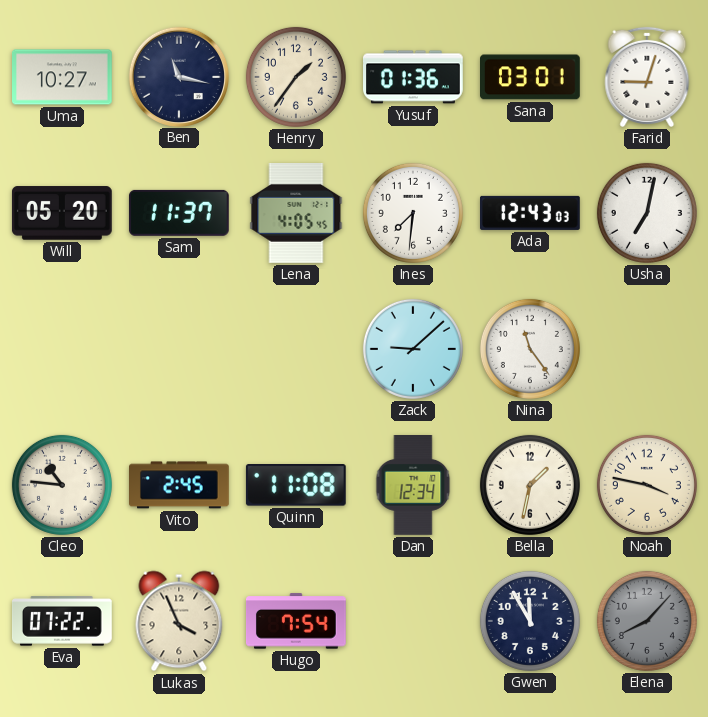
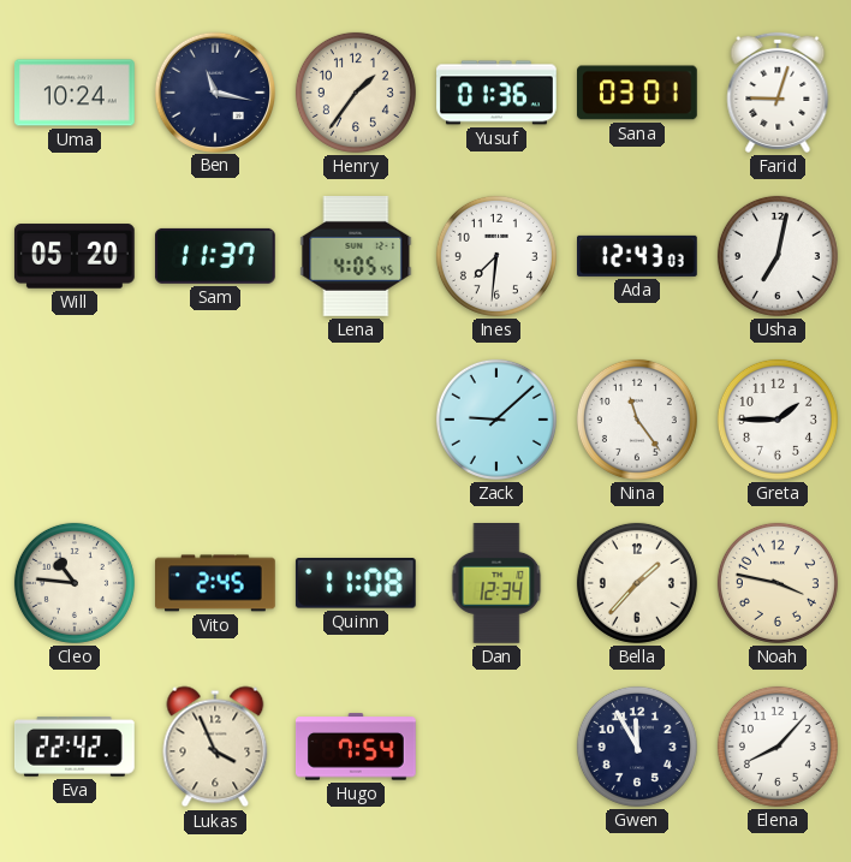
Uma: 10:27 -> 10:24 (76, 93)
Greta: none -> 1:45 (778, 420)
Bella: 1:32 -> 1:37 (637, 583)
Eva: 07:22 -> 22:42 (76, 747)
Elena dial: grey -> white (778, 747)
